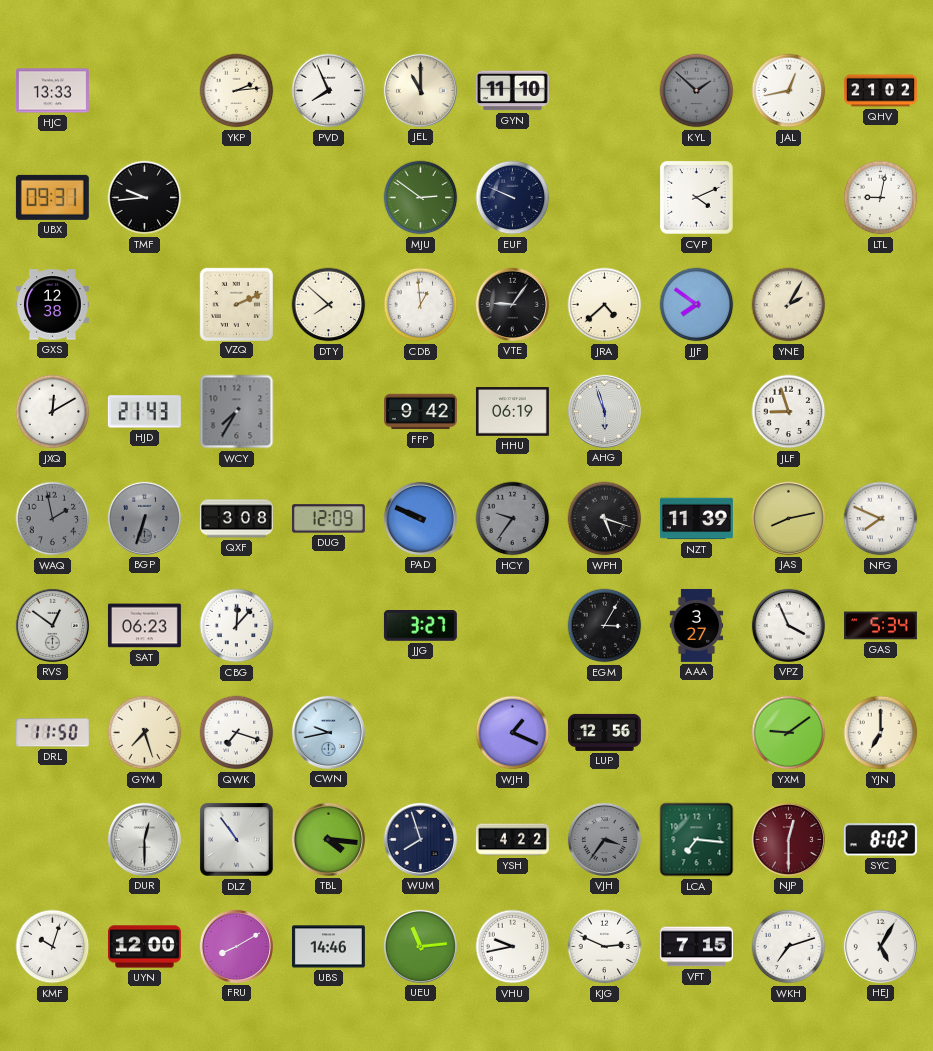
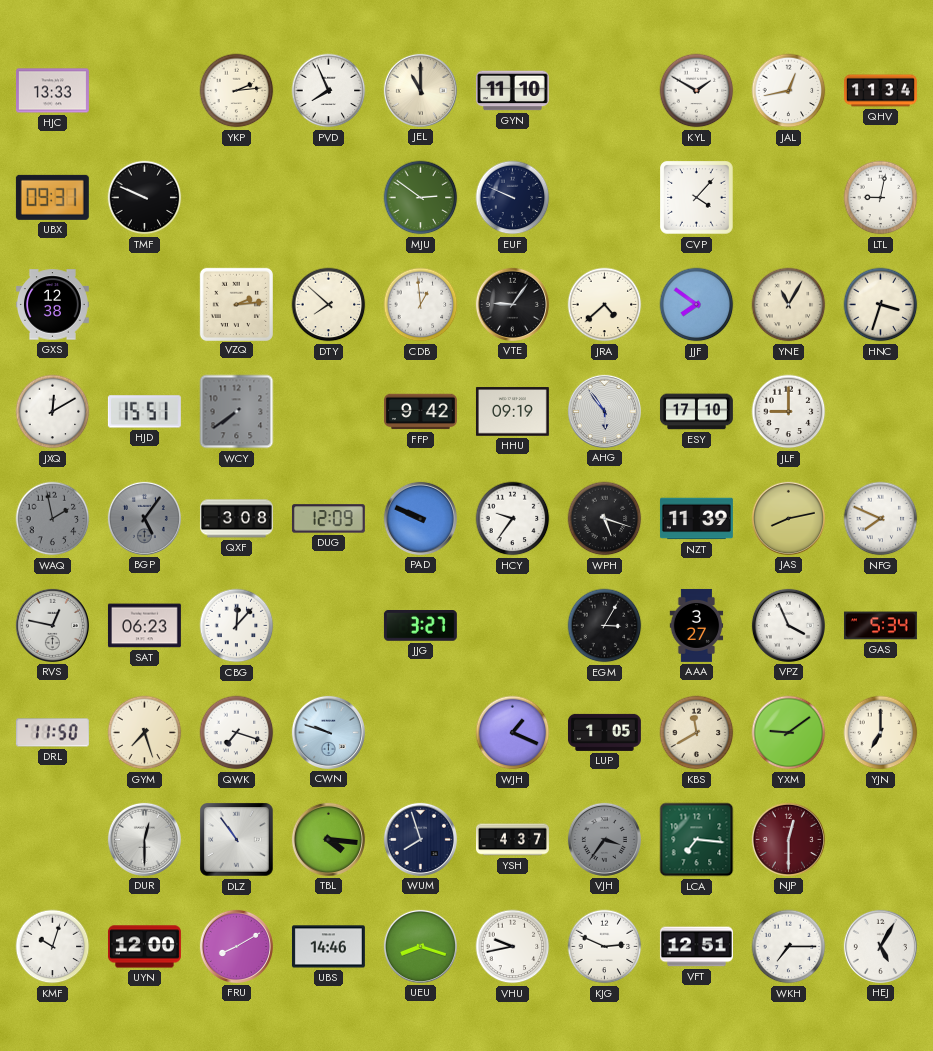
KYL: 1:52 -> 1:50 (697, 91)
KYL dial: grey -> white (697, 91)
QHV: 21:02 -> 11:34 (880, 91)
TMF: 9:44 -> 9:49 (145, 198)
CVP: 4:11 -> 4:07 (697, 198)
VZQ: 2:11 -> 2:14 (236, 304)
YNE: 2:05 -> 11:05 (789, 305)
HNC: none -> 3:33 (881, 305)
HJD: 21:43 -> 15:51 (144, 412)
WCY: 7:35 -> 7:39 (237, 412)
HHU: 06:19 -> 09:19 (512, 412)
AHG: 5:57 -> 5:54 (604, 411)
ESY: none -> 17:10 (696, 412)
JLF: 8:57 -> 9:00 (789, 412)
BGP: 6:33 -> 5:06 (144, 518)
HCY dial: grey -> white (513, 519)
RVS: 12:51 -> 12:47 (52, 625)
CWN: 9:43 -> 9:48 (328, 732)
LUP: 12:56 -> 1:05 (604, 732)
KBS: none -> 11:40 (697, 733)
YSH: 4:22 -> 4:37 (513, 840)
SYC: 8:02 -> none (880, 840)
UEU: 11:14 -> 8:18 (420, 946)
VFT: 7:15 -> 12:51 (696, 947)
WKH: 7:12 -> 7:15 (789, 947)
